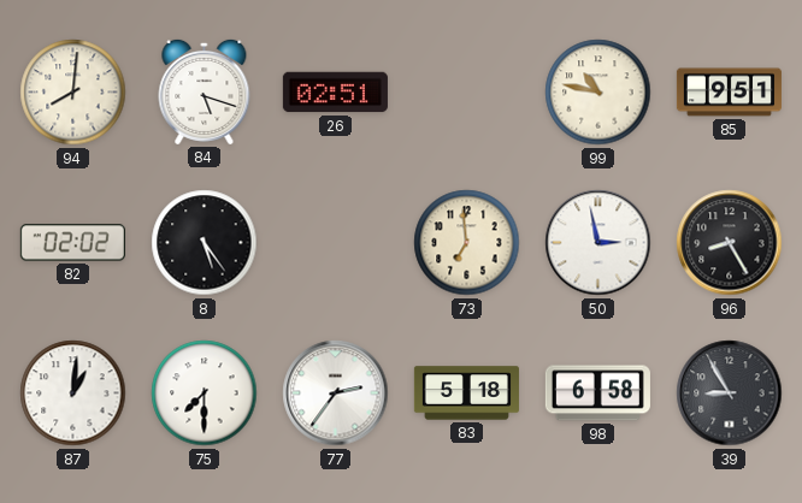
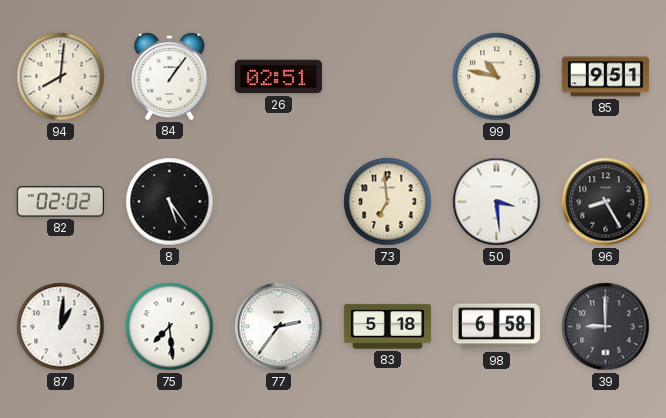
84: 5:18 -> 1:06 (170, 76)
50: 2:58 -> 3:29 (497, 202)
75: 7:30 -> 7:29 (170, 327)
39: 8:55 -> 9:00 (606, 327)
